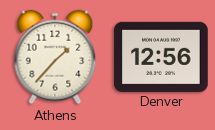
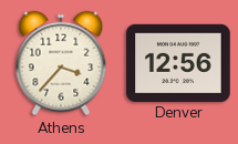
Athens: 1:37 -> 3:37 (61, 63)
